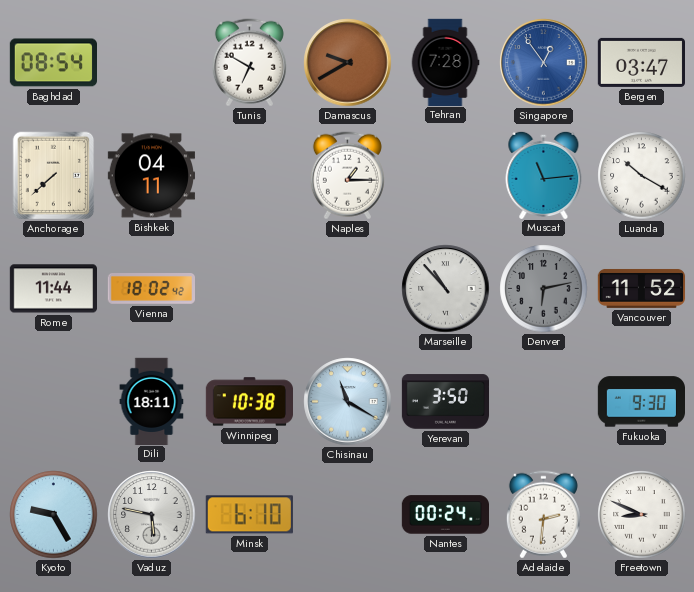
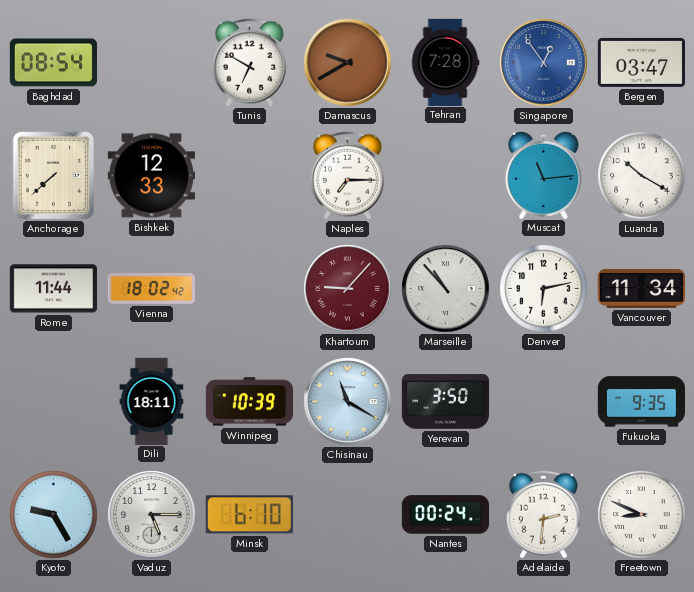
Bishkek: 04:11 -> 12:33 (151, 176)
Naples: 1:15 -> 7:15 (347, 176)
Khartoum: none -> 9:07 (348, 289)
Denver dial: grey -> white (544, 289)
Vancouver: 11:52 -> 11:34 (642, 288)
Winnipeg: 10:38 -> 10:39 (249, 402)
Fukuoka: 9:30 -> 9:35 (641, 402)
Vaduz: 5:47 -> 5:15 (152, 515)
